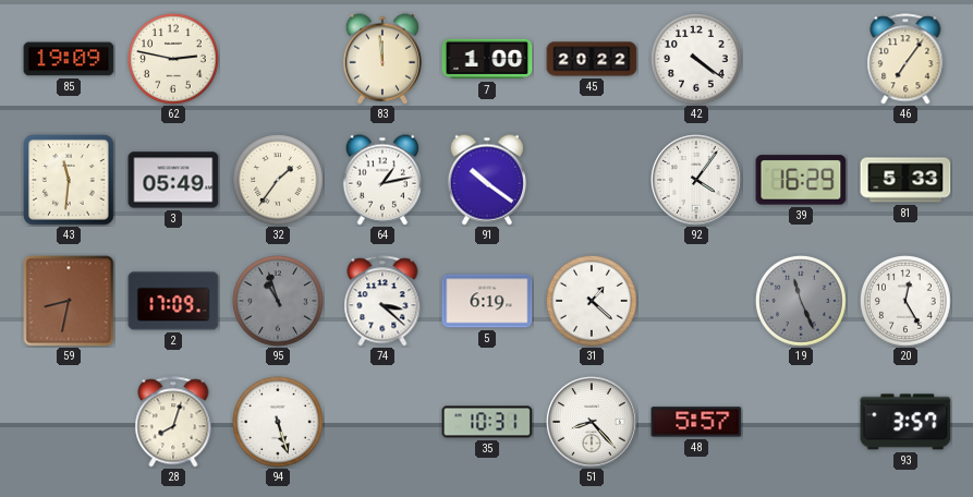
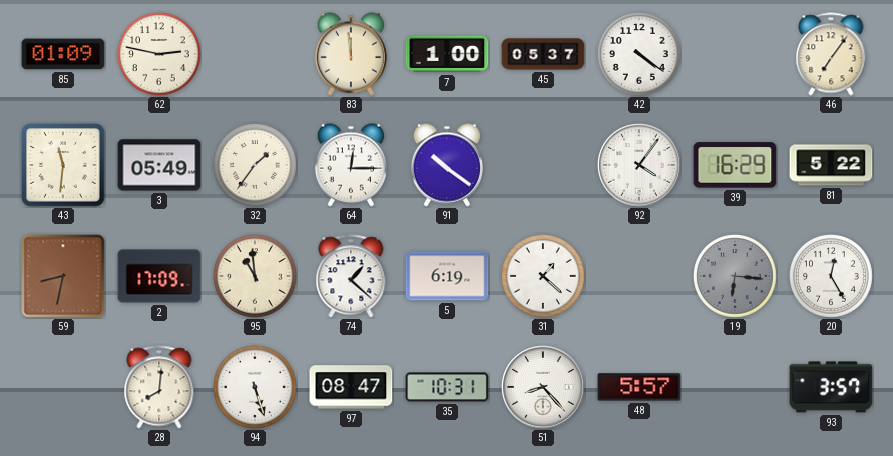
85: 19:09 -> 01:09 (63, 54)
45: 20:22 -> 05:37 (543, 54)
64: 1:13 -> 12:15 (351, 165)
81: 5:33 -> 5:22 (831, 165)
95: 10:57 -> 10:59 (256, 277)
95 dial: grey -> cream (256, 277)
74: 3:22 -> 1:22 (351, 276)
19: 11:26 -> 6:16 (736, 277)
28: 8:03 -> 8:01 (159, 387)
97: none -> 08:47 (351, 387)
